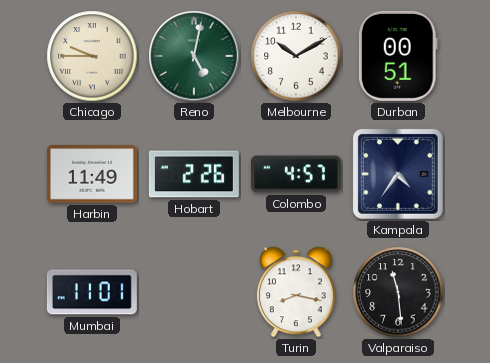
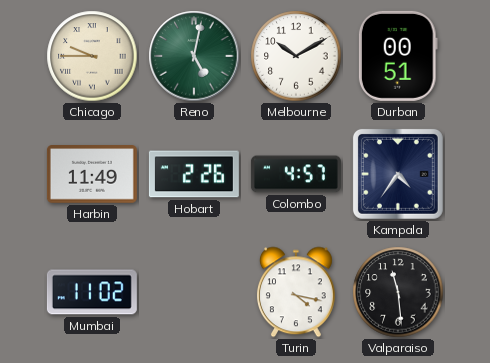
Mumbai: 11:01 -> 11:02 (92, 292)
Turin: 8:17 -> 4:17 (296, 292)
